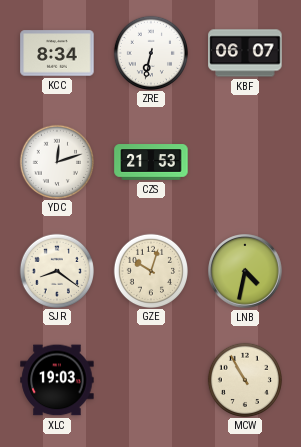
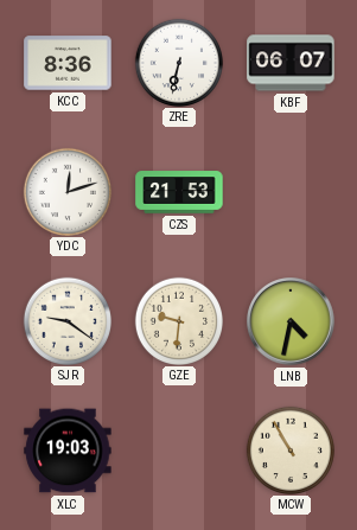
KCC: 8:34 -> 8:36 (68, 63)
SJR: 8:21 -> 9:21 (66, 320)
GZE: 10:03 -> 9:31 (178, 320)
